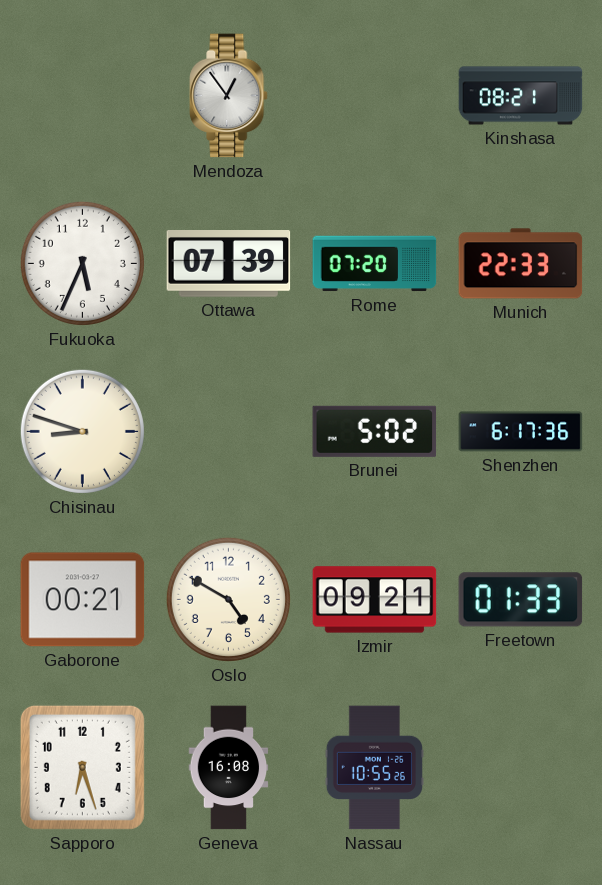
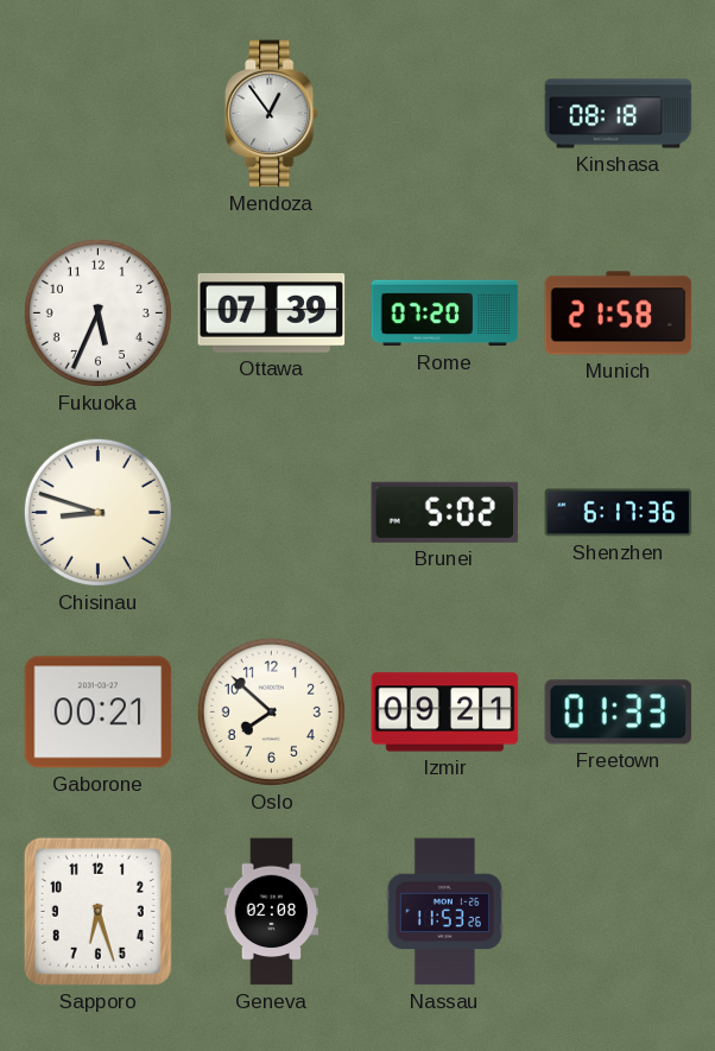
Kinshasa: 08:21 -> 08:18 (619, 114)
Munich: 22:33 -> 21:58 (619, 314)
Oslo: 4:50 -> 7:52 (271, 711)
Geneva: 16:08 -> 02:08 (272, 912)
Nassau: 10:55 -> 11:53 (444, 912)
